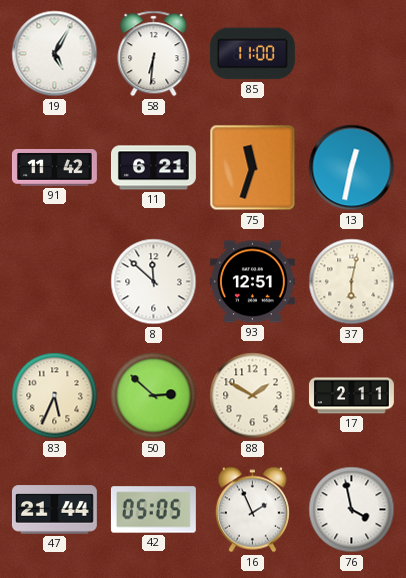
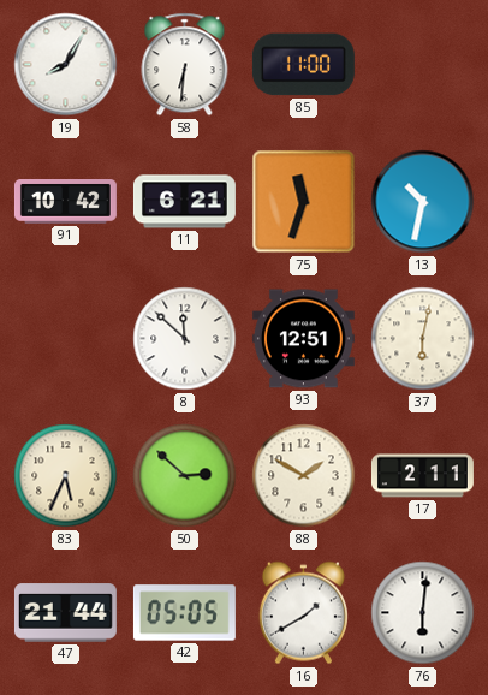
19: 5:05 -> 8:05 (66, 65)
91: 11:42 -> 10:42 (65, 202)
13: 12:32 -> 10:32 (423, 202)
16: 1:56 -> 1:40 (303, 613)
76: 3:58 -> 6:01 (423, 613)
